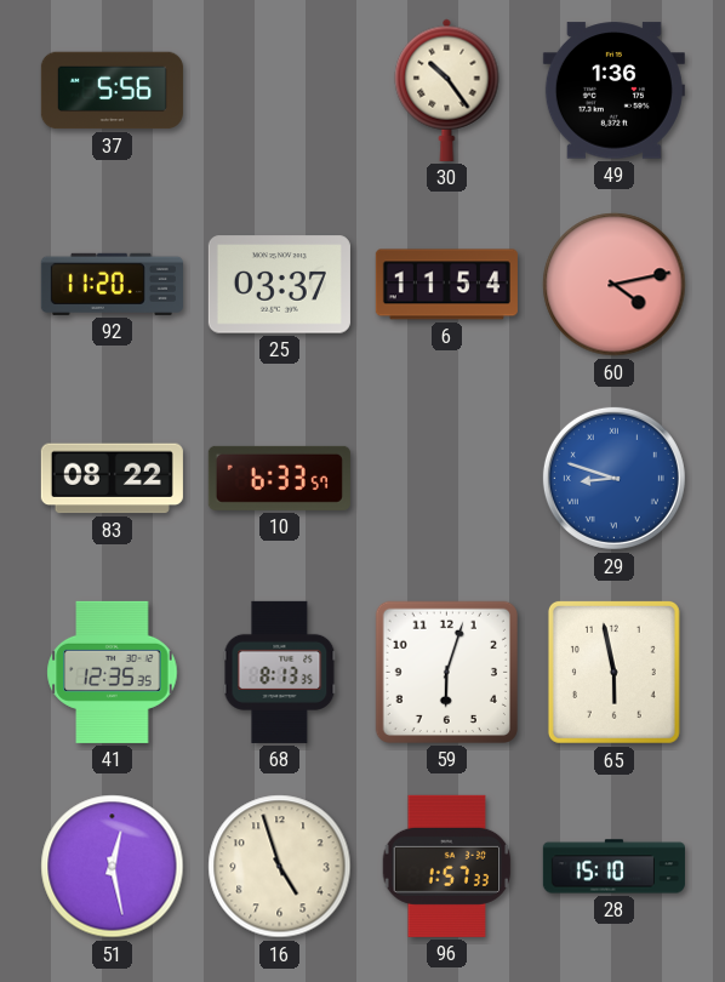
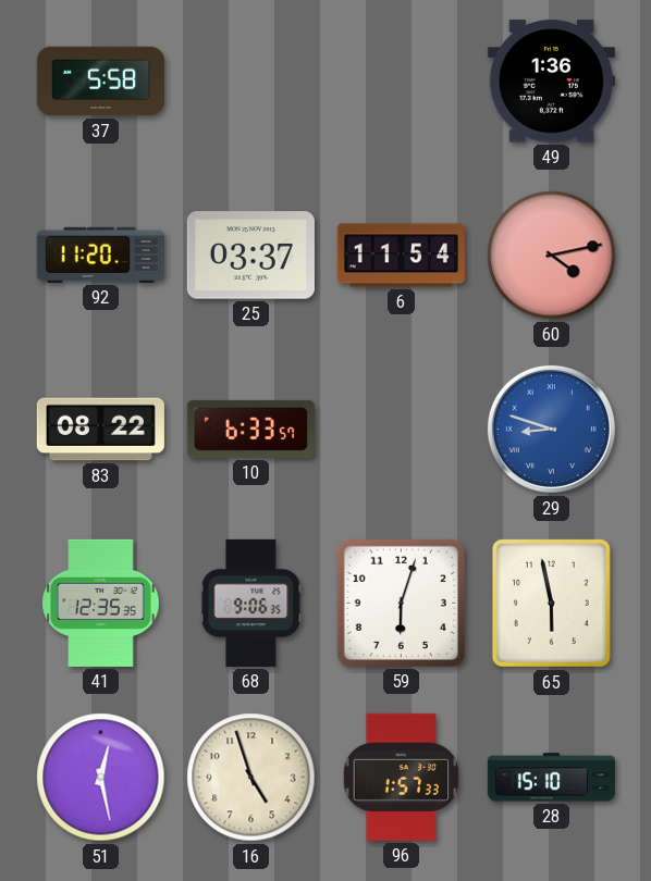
37: 5:56 -> 5:58 (100, 82)
30: 10:24 -> none (447, 90)
68: 8:13 -> 9:06 (251, 603)
